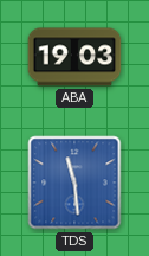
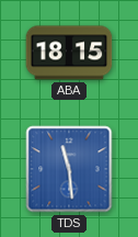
ABA: 19:03 -> 18:15 (69, 53)
